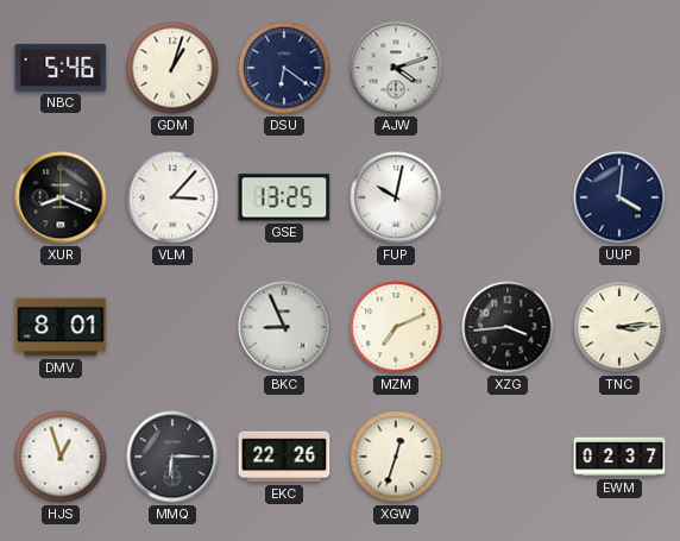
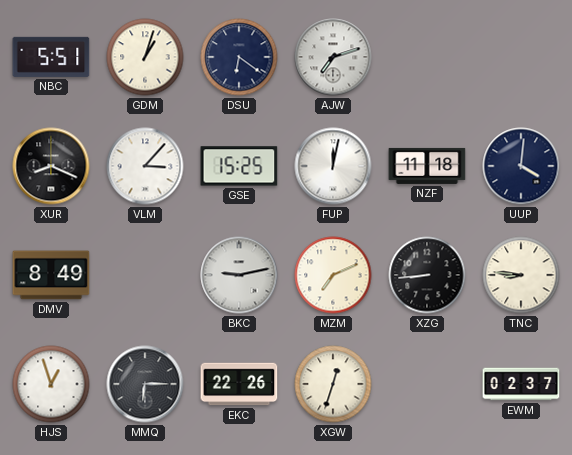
NBC: 5:46 -> 5:51 (51, 57)
AJW: 4:12 -> 7:12 (333, 57)
GSE: 13:25 -> 15:25 (239, 166)
FUP: 10:02 -> 12:02 (333, 166)
NZF: none -> 11:18 (427, 166)
DMV: 8:01 -> 8:49 (51, 275)
BKC: 8:56 -> 9:13 (239, 275)
XZG: 3:44 -> 8:44 (427, 275)
TNC: 3:14 -> 8:46 (521, 275)
